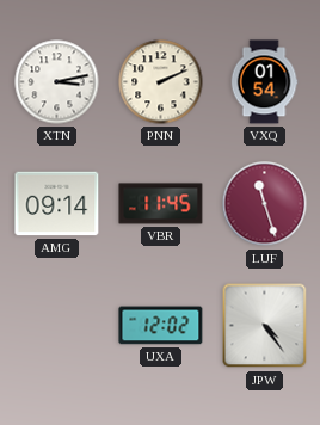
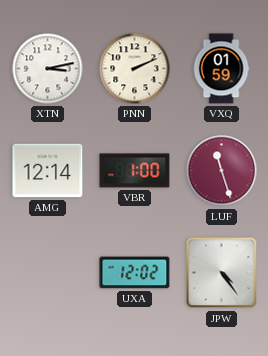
VXQ: 01:54 -> 01:59 (221, 69)
AMG: 09:14 -> 12:14 (48, 171)
VBR: 11:45 -> 1:00 (135, 171)
